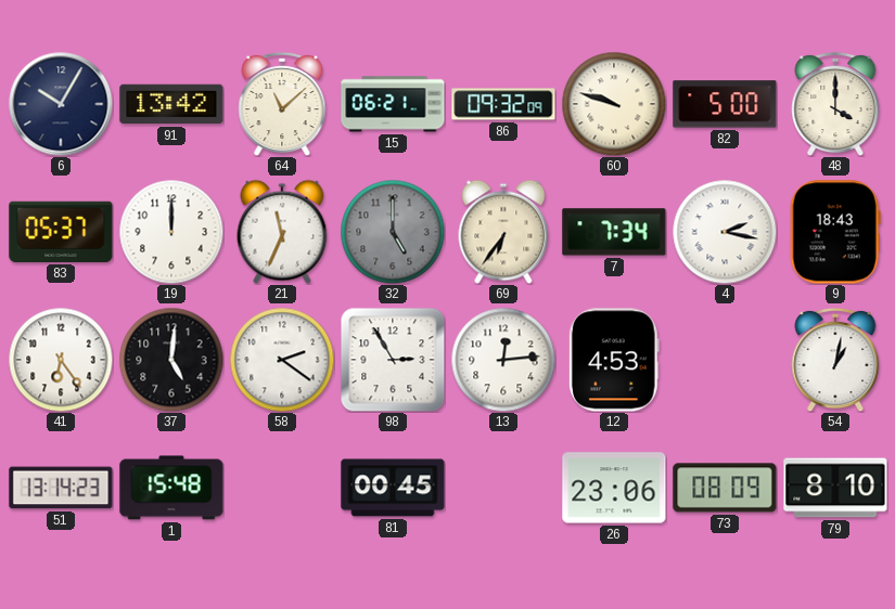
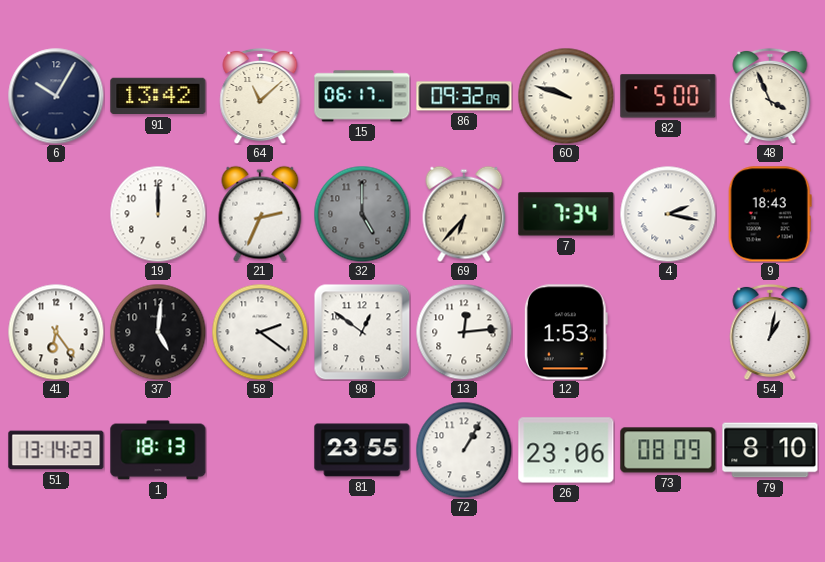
15: 06:21 -> 06:17 (362, 96)
48: 4:00 -> 3:56 (770, 96)
83: 05:37 -> none (61, 232)
21: 11:34 -> 2:34 (260, 214)
69: 6:36 -> 6:37 (464, 214)
98: 2:55 -> 12:51 (362, 332)
12: 4:53 -> 1:53 (566, 332)
1: 15:48 -> 18:13 (158, 450)
81: 00:45 -> 23:55 (362, 450)
72: none -> 1:05 (464, 450)
